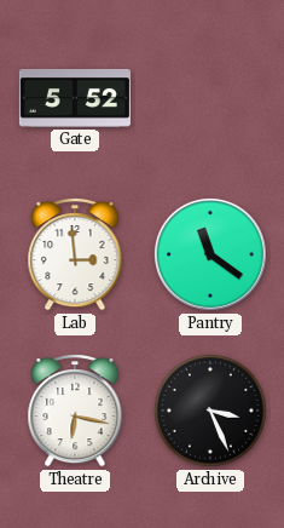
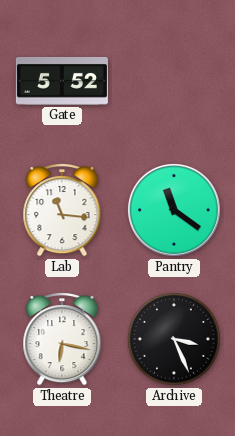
Lab: 2:59 -> 11:16 (62, 211)
